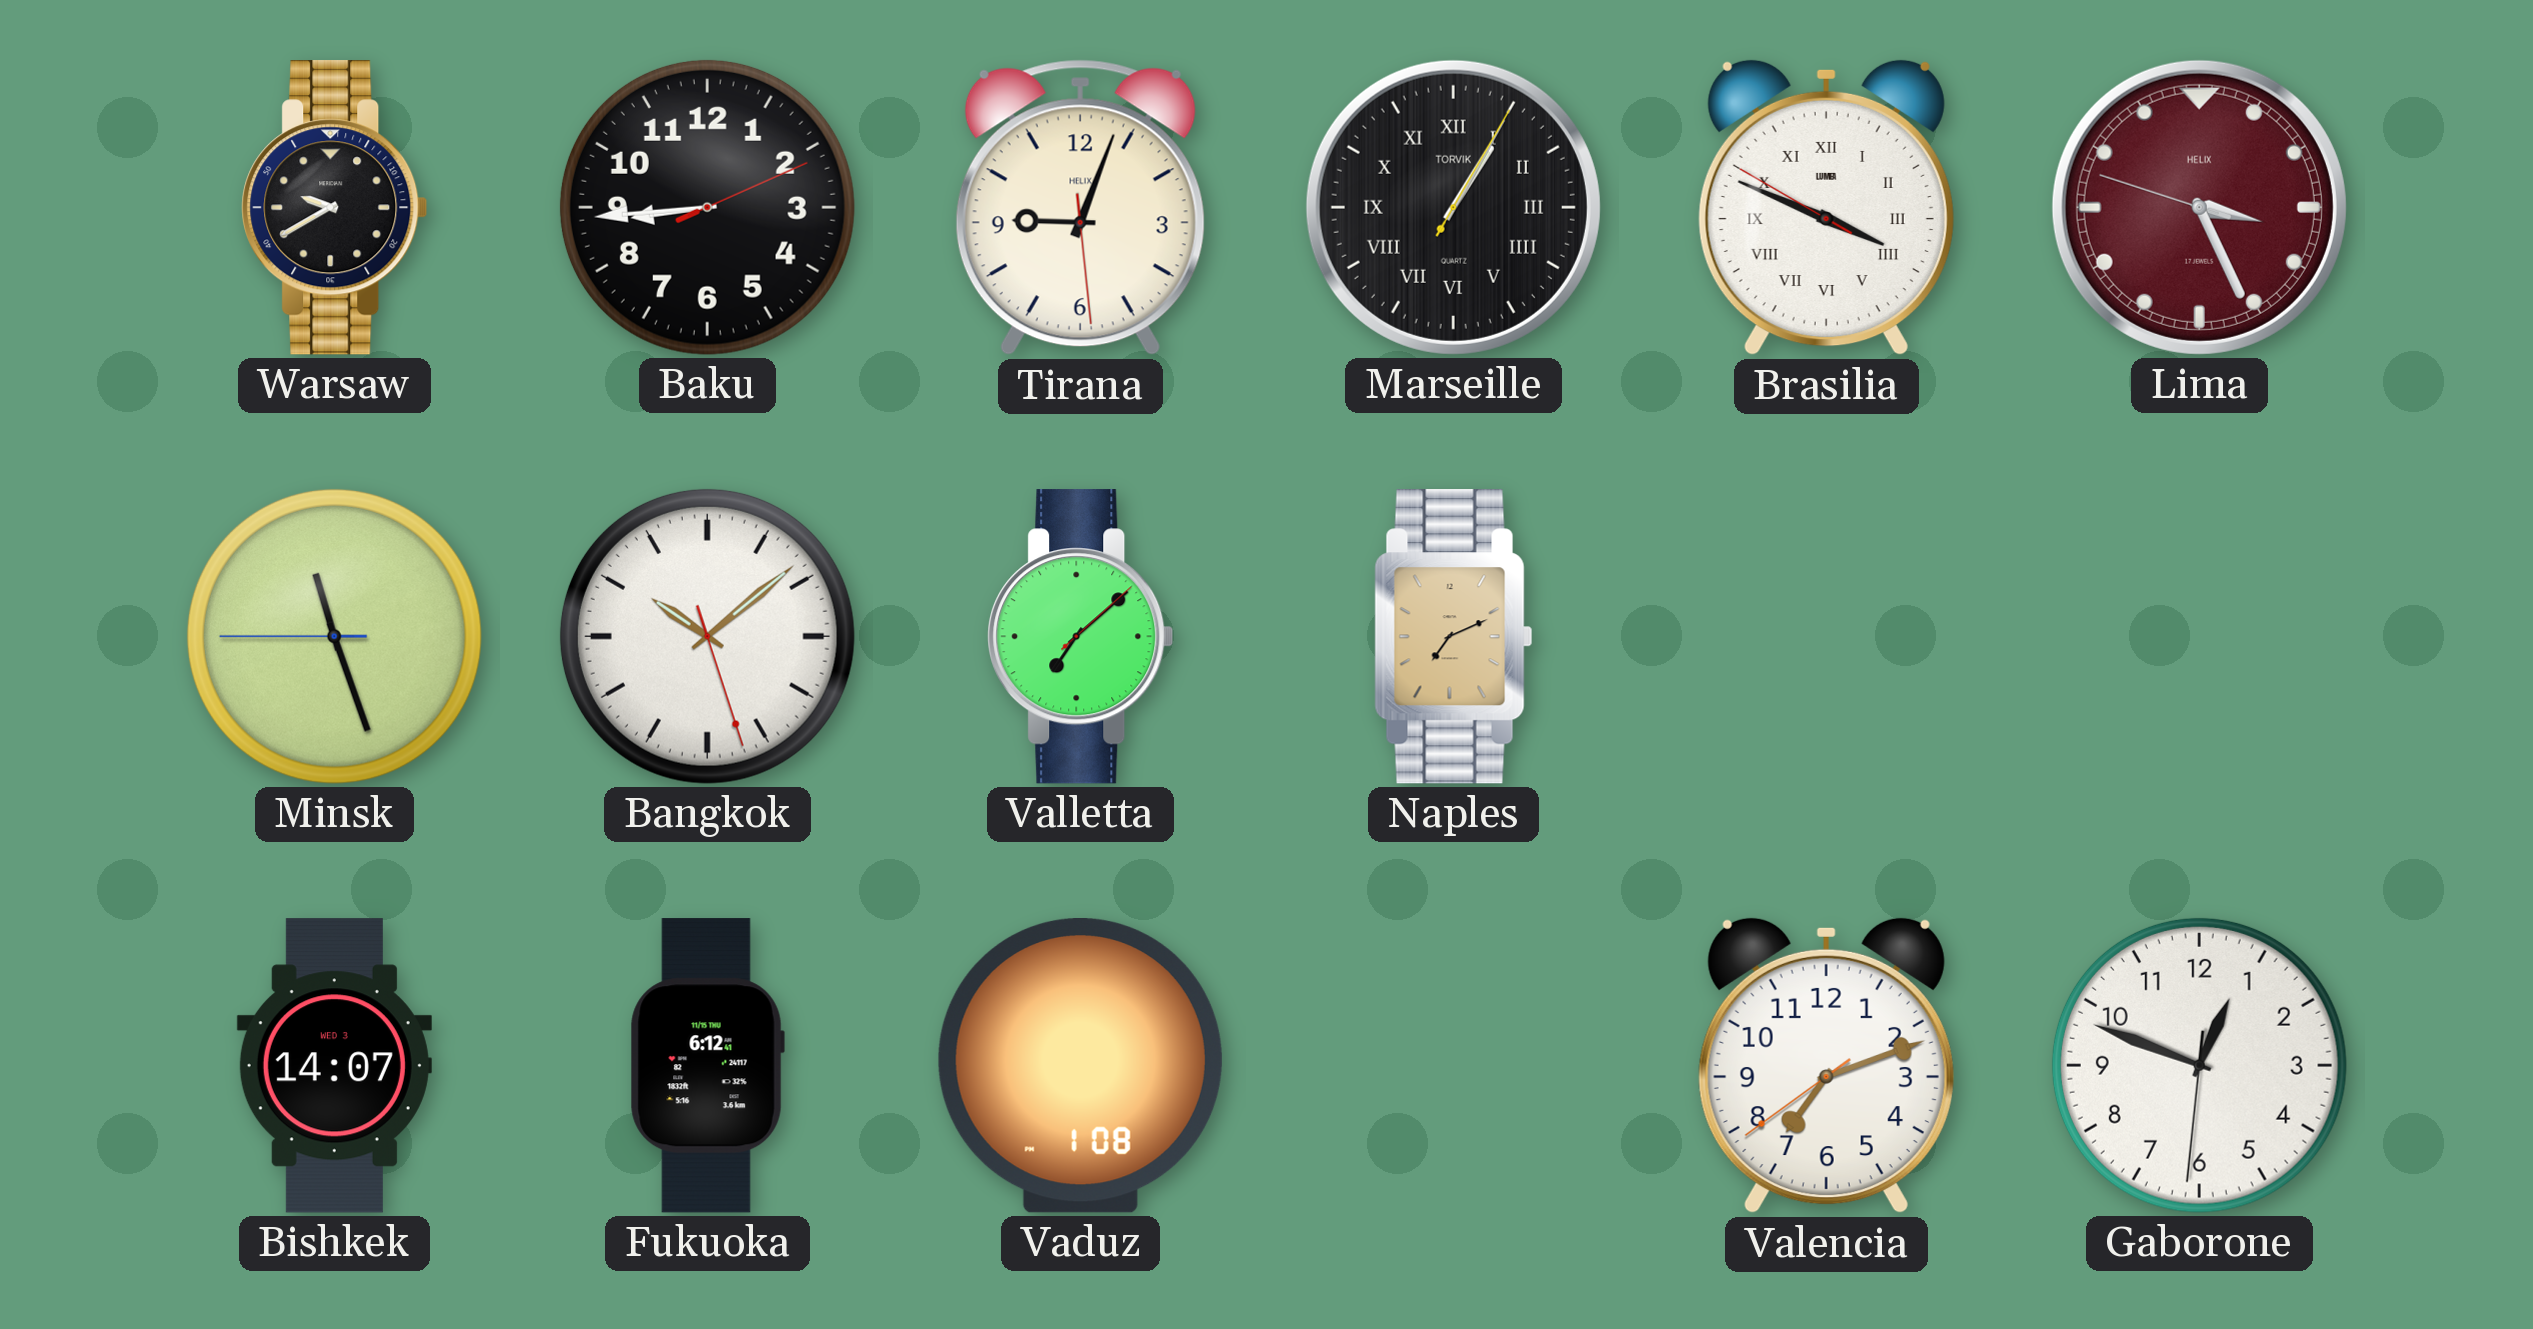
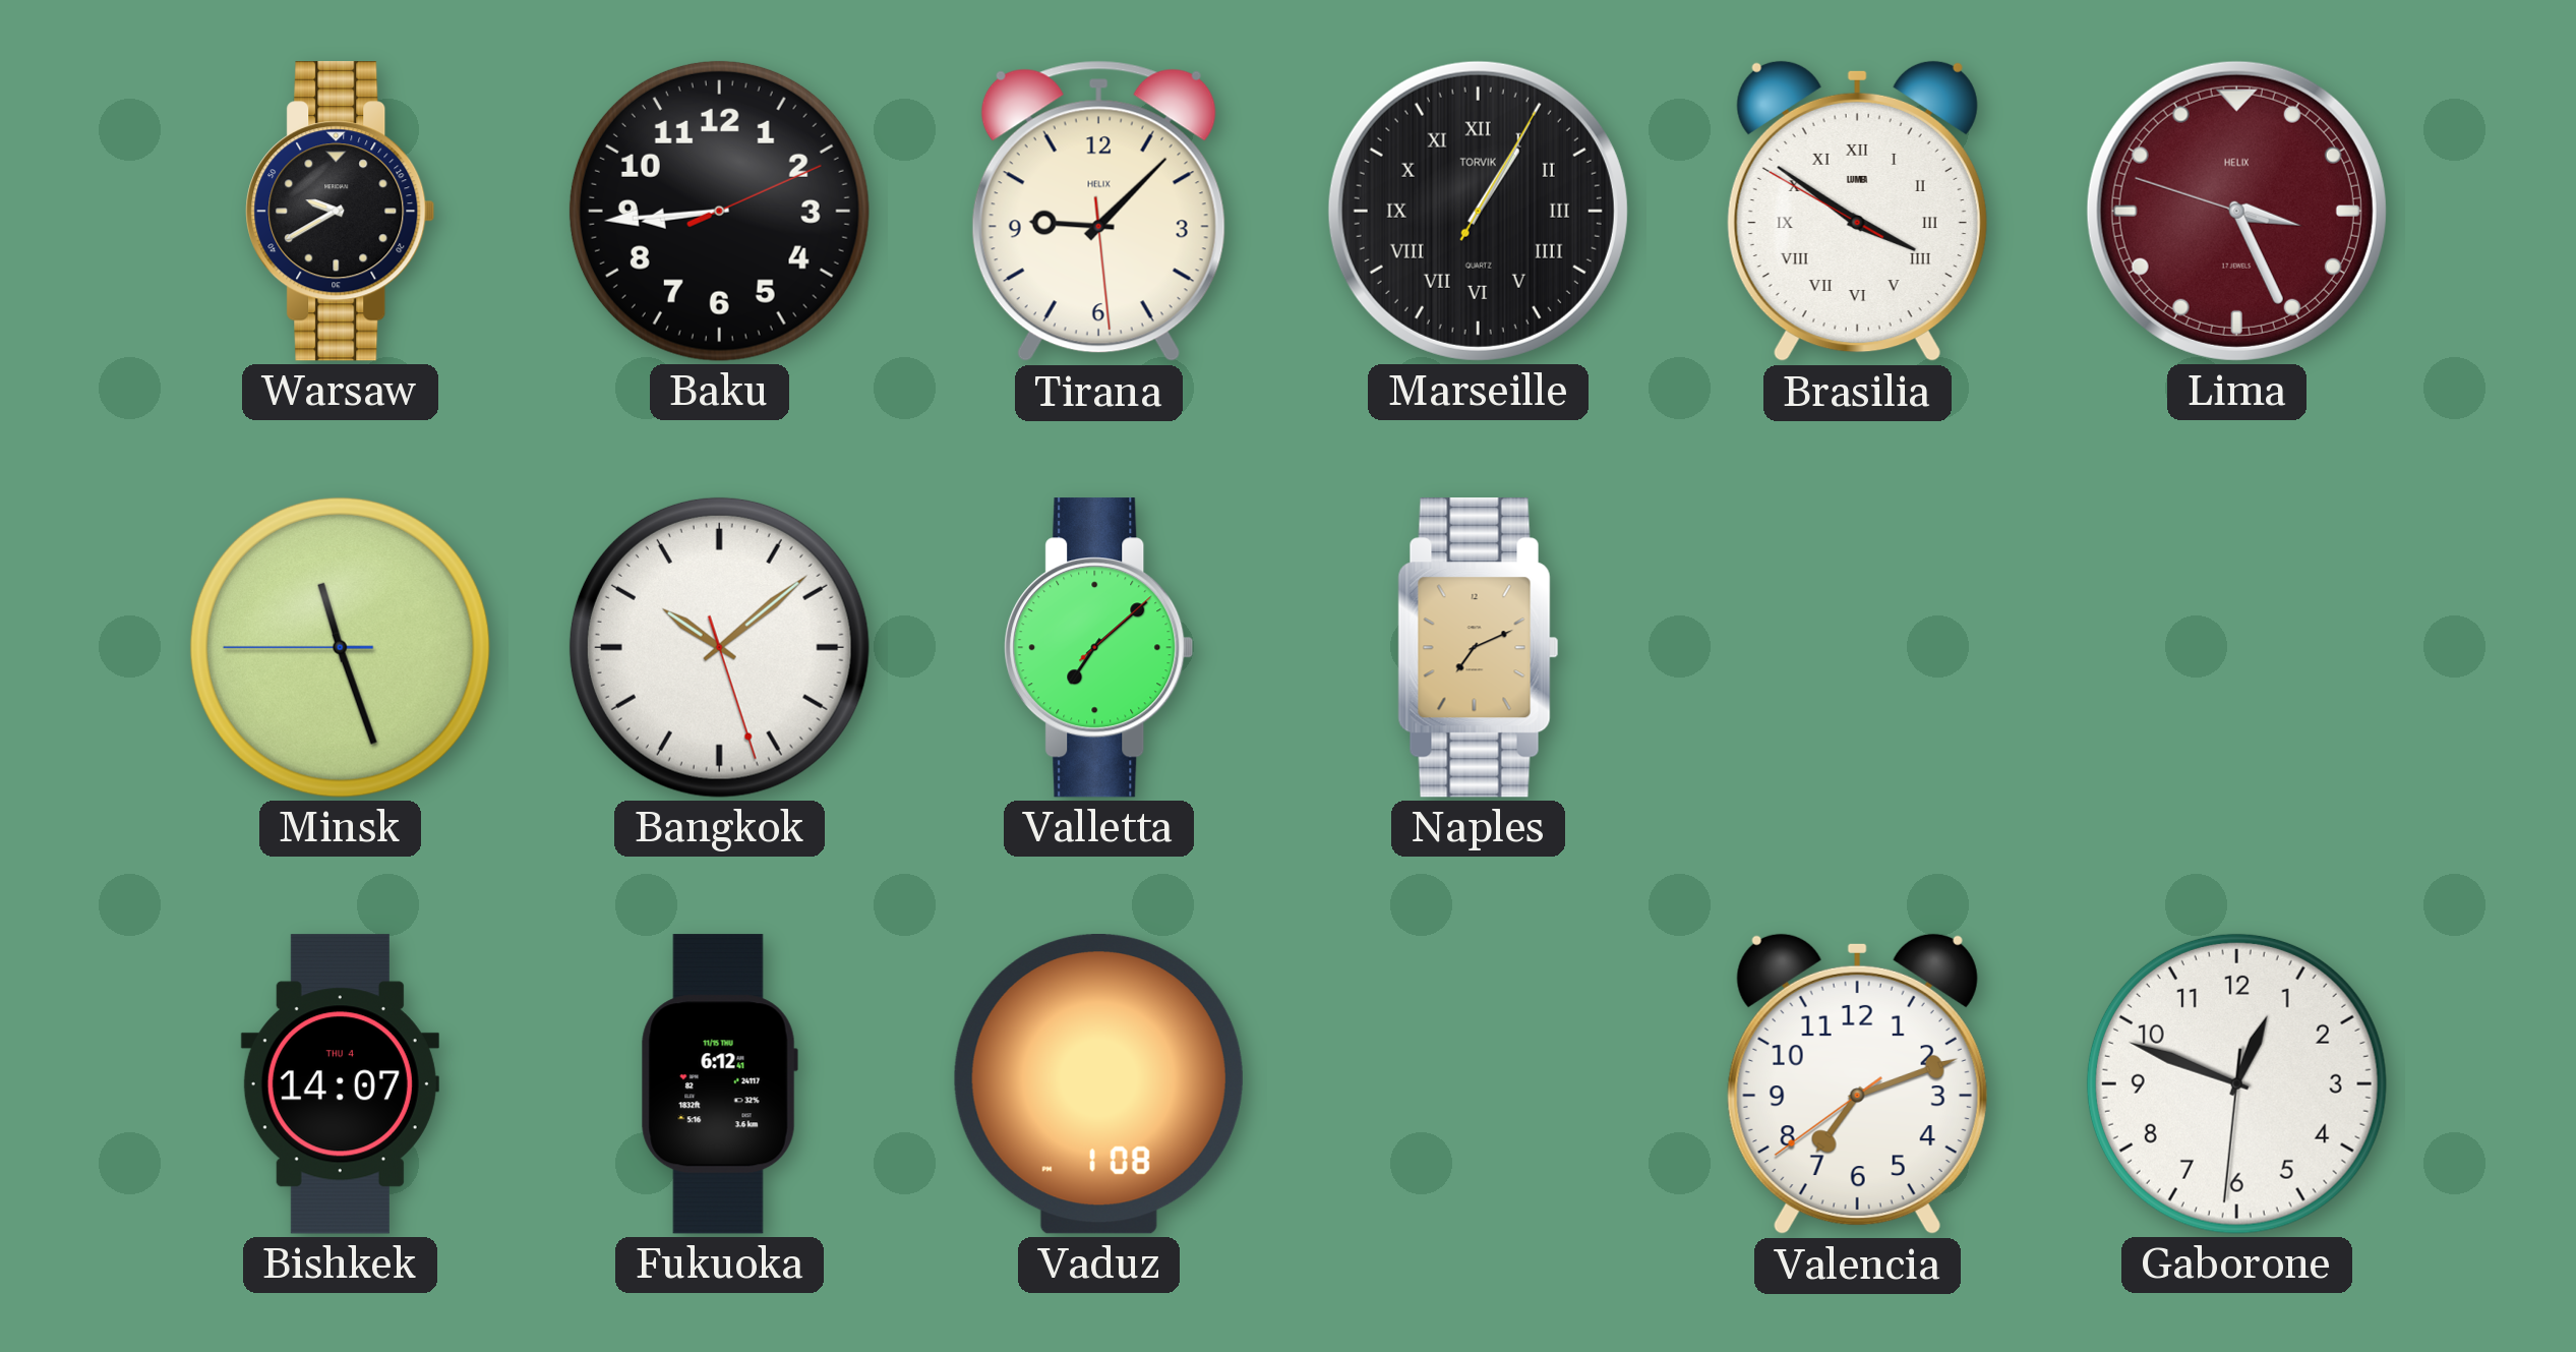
Tirana: 9:03 -> 9:07 (1098, 212)
Brasilia: 3:48 -> 3:50 (1857, 212)
Bishkek date: WED 3 -> THU 4 (340, 1084)
